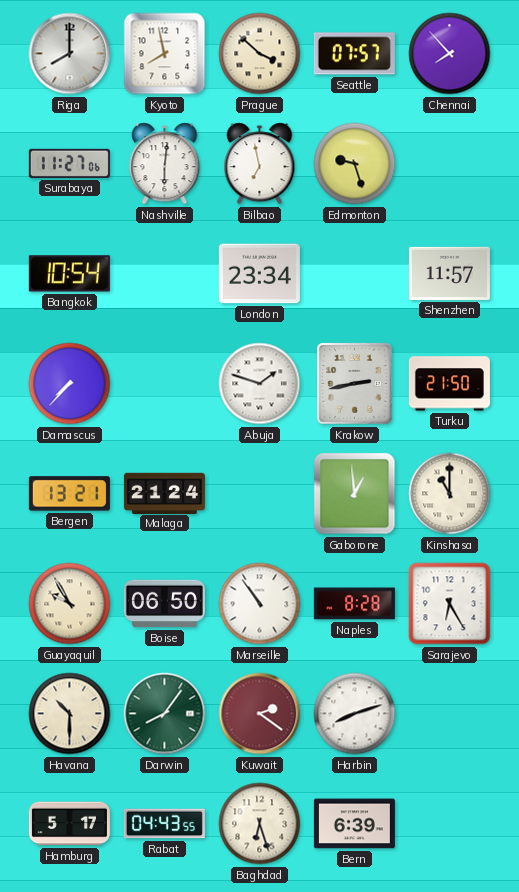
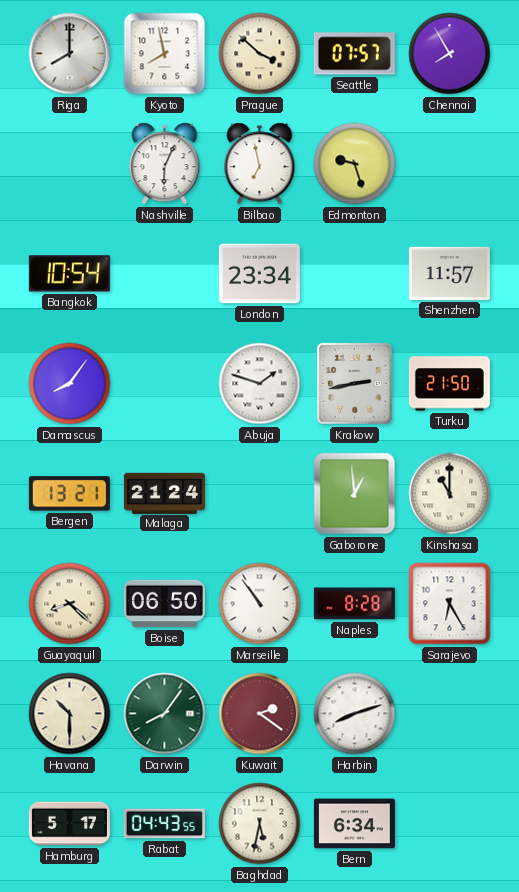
Chennai: 7:53 -> 7:55 (450, 54)
Surabaya: 11:27 -> none (69, 163)
Nashville: 6:01 -> 6:04 (165, 164)
Damascus: 7:37 -> 8:06 (70, 384)
Guayaquil: 9:55 -> 8:22 (70, 604)
Baghdad: 6:27 -> 5:32 (260, 824)
Bern: 6:39 -> 6:34 (354, 824)
